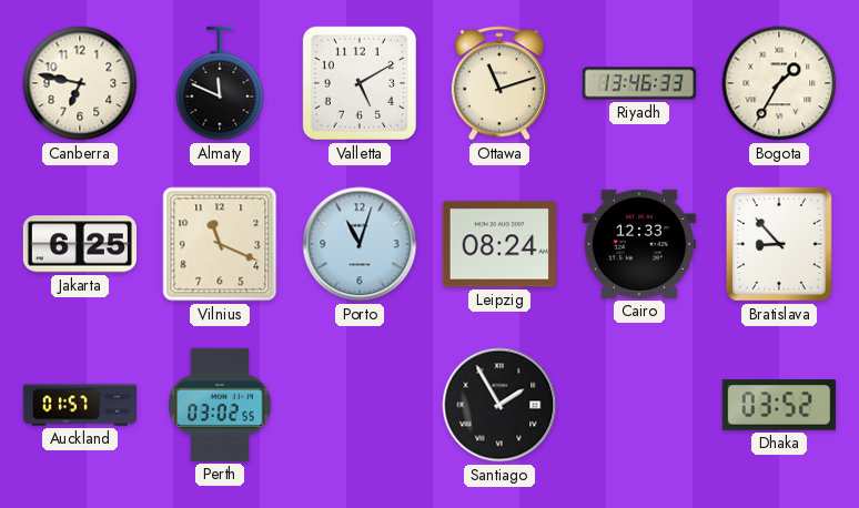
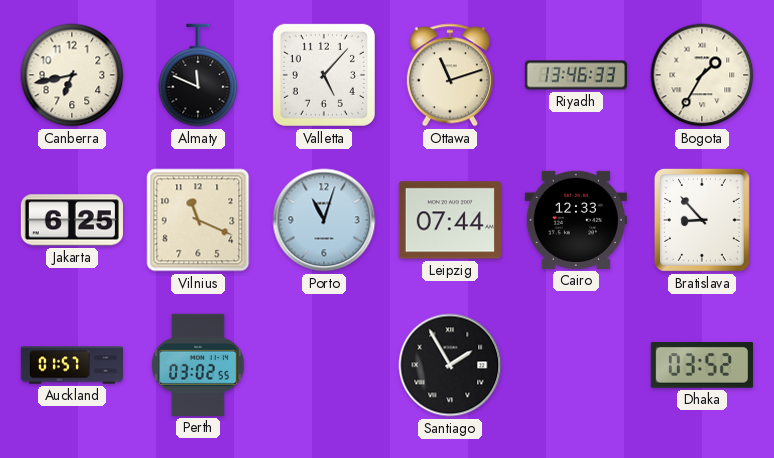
Canberra: 6:47 -> 6:43 (72, 75)
Valletta: 5:10 -> 5:07 (324, 75)
Leipzig: 08:24 -> 07:44 (450, 220)
